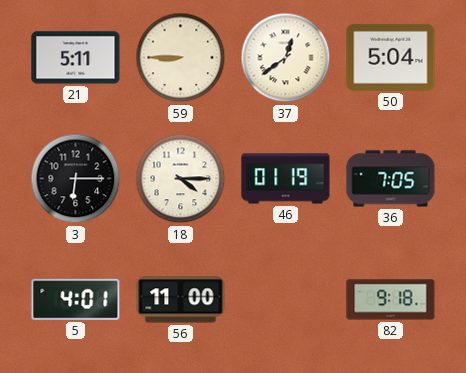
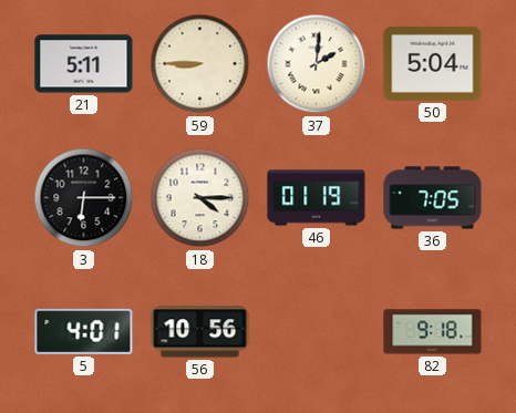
37: 12:39 -> 2:01 (317, 64)
56: 11:00 -> 10:56 (200, 332)
